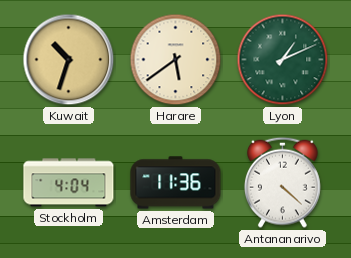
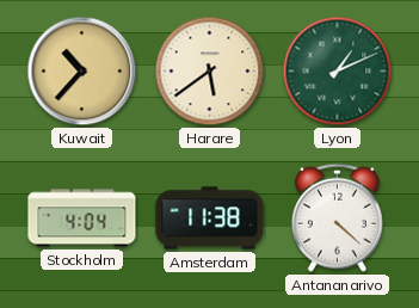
Kuwait: 10:33 -> 10:37 (82, 72)
Amsterdam: 11:36 -> 11:38 (210, 218)
